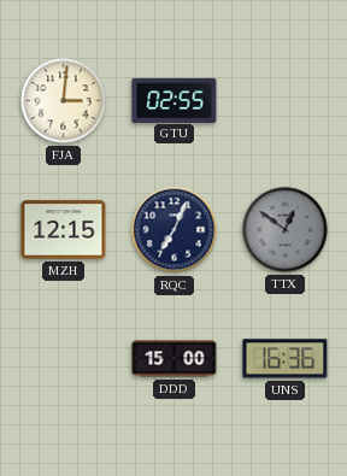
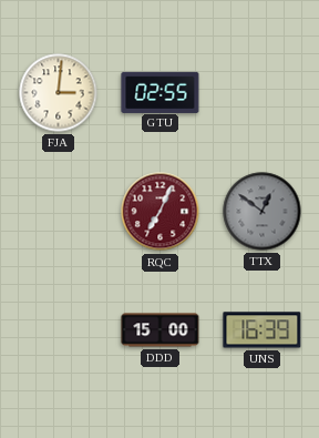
MZH: 12:15 -> none (64, 230)
RQC dial: navy -> burgundy (161, 212)
UNS: 16:36 -> 16:39 (263, 330)
